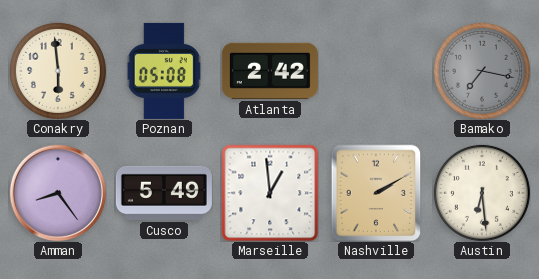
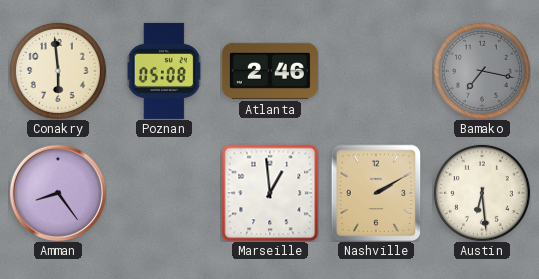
Atlanta: 2:42 -> 2:46 (270, 71)
Cusco: 5:49 -> none (164, 193)
